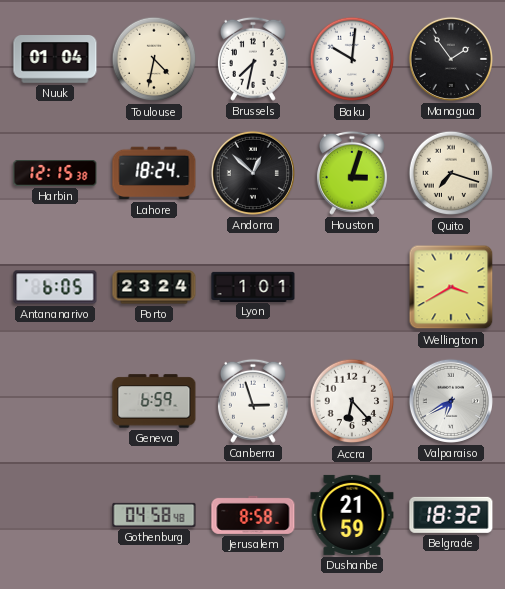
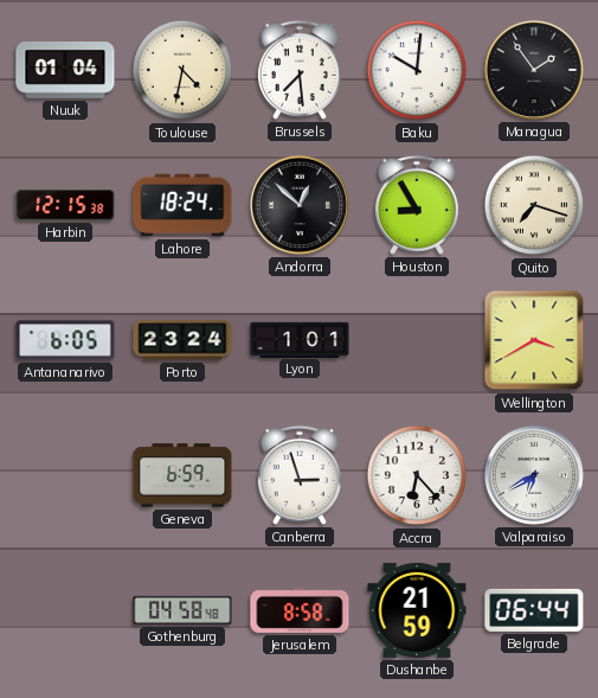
Brussels: 7:32 -> 7:29 (300, 70)
Houston: 3:03 -> 8:55 (417, 205)
Belgrade: 18:32 -> 06:44 (534, 610)
